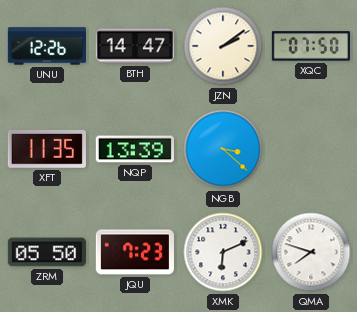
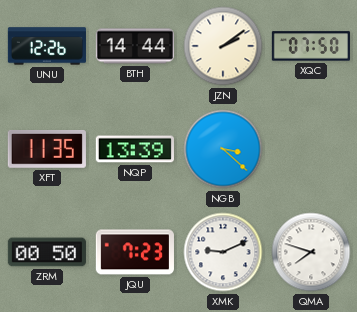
BTH: 14:47 -> 14:44 (134, 46)
ZRM: 05:50 -> 00:50 (47, 252)
XMK: 6:11 -> 9:11 (223, 252)
